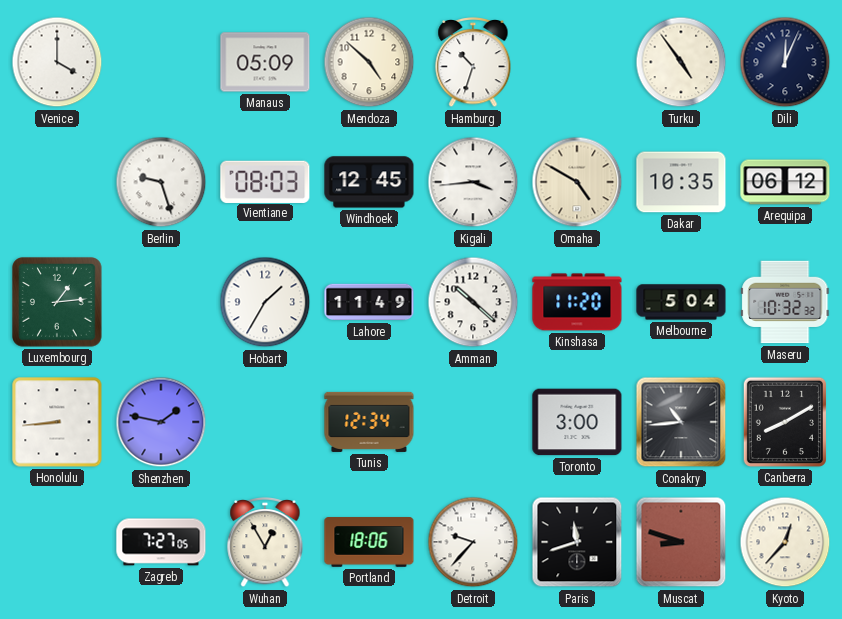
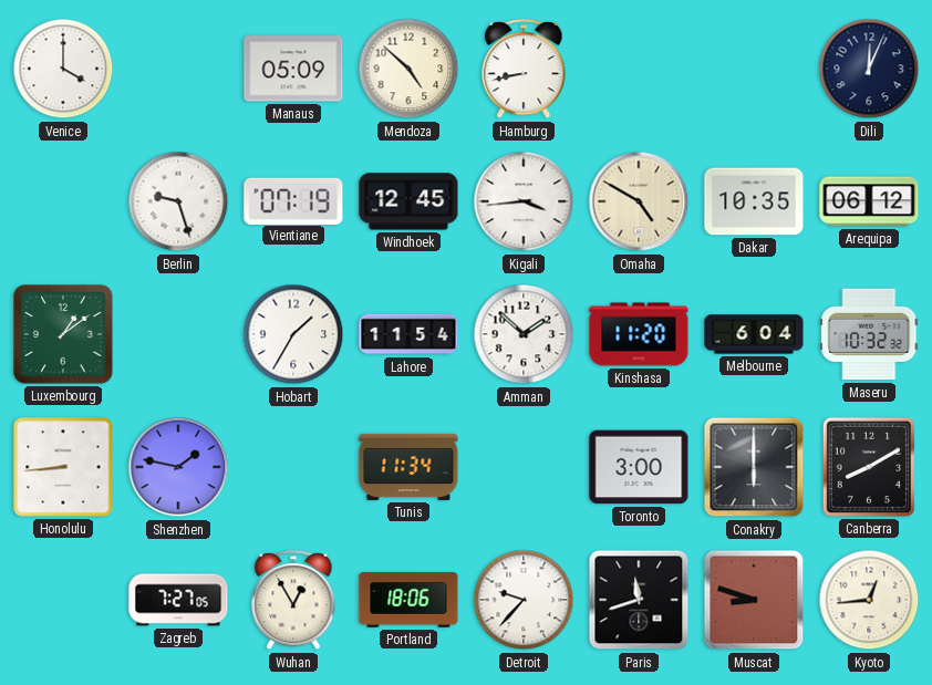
Hamburg: 10:33 -> 8:43 (524, 69)
Turku: 4:54 -> none (681, 62)
Vientiane: 08:03 -> 07:19 (293, 200)
Luxembourg: 1:14 -> 1:09 (63, 334)
Lahore: 11:49 -> 11:54 (408, 334)
Amman: 10:22 -> 1:52 (524, 334)
Melbourne: 5:04 -> 6:04 (754, 334)
Tunis: 12:34 -> 11:34 (408, 467)
Conakry: 10:44 -> 6:00 (754, 467)
Kyoto: 12:37 -> 12:44 (869, 600)
